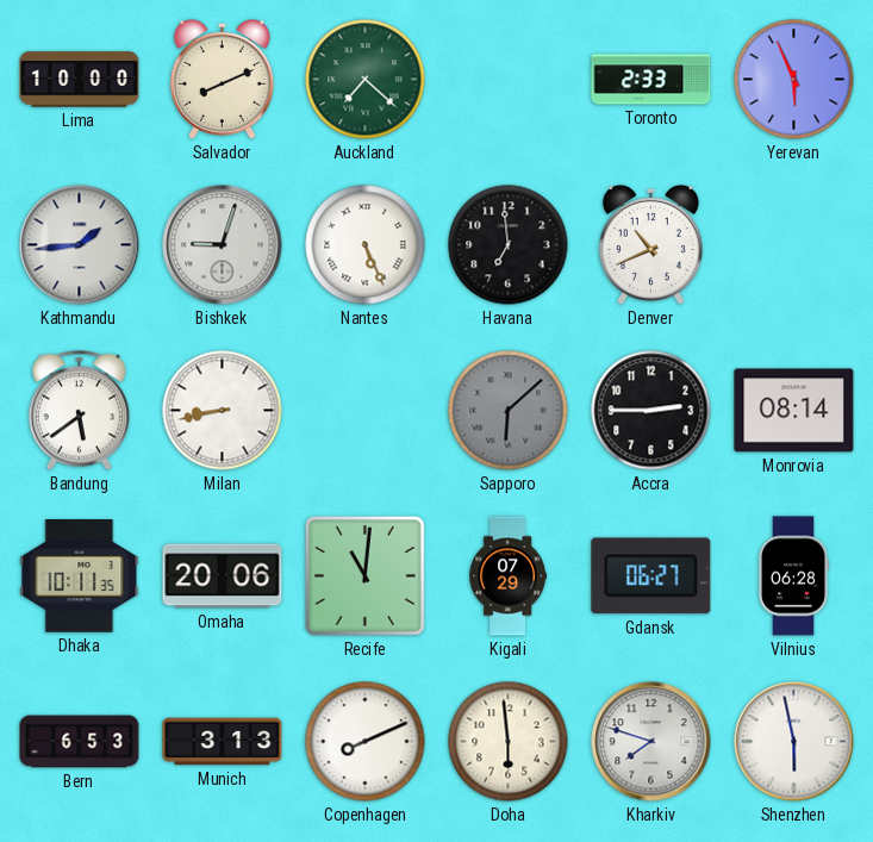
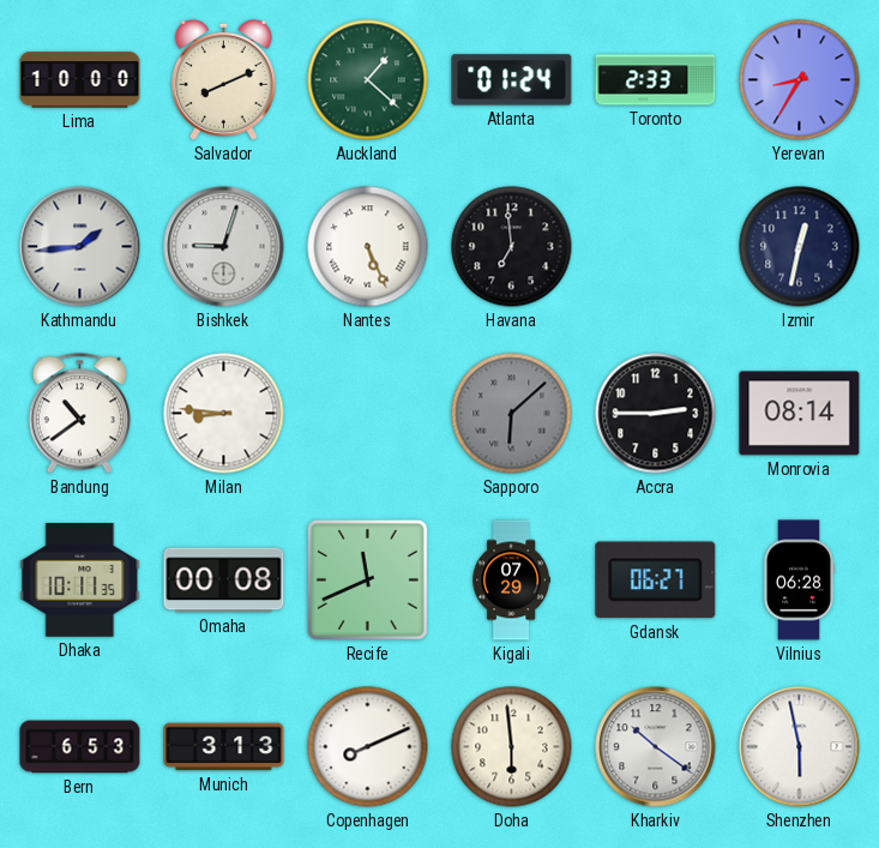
Auckland: 7:22 -> 1:22 (368, 80)
Atlanta: none -> 01:24 (512, 80)
Yerevan: 5:56 -> 8:35 (800, 80)
Denver: 10:41 -> none (650, 244)
Izmir: none -> 12:32 (800, 247)
Bandung: 5:39 -> 10:39 (79, 414)
Milan: 8:43 -> 8:46 (224, 414)
Omaha: 20:06 -> 00:08 (224, 581)
Recife: 11:01 -> 11:41 (367, 579)
Kharkiv: 7:48 -> 10:21 (656, 747)
